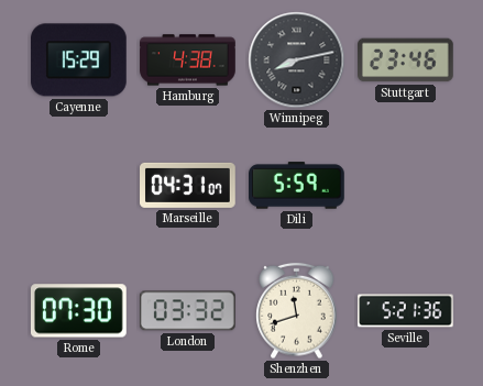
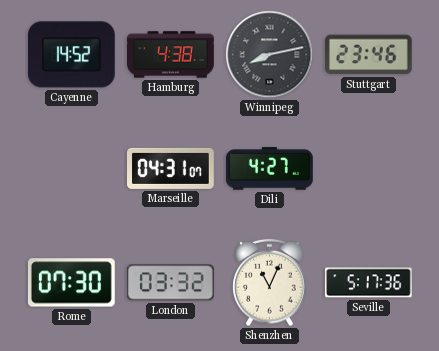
Cayenne: 15:29 -> 14:52 (71, 55)
Dili: 5:59 -> 4:27 (270, 169)
Shenzhen: 11:42 -> 11:04 (270, 283)
Seville: 5:21 -> 5:17 (369, 283)
